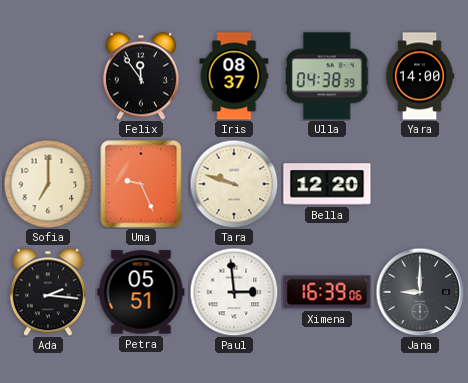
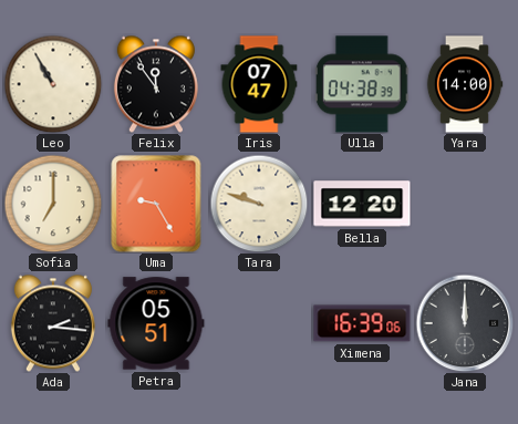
Leo: none -> 10:55 (53, 84)
Iris: 08:37 -> 07:47 (259, 84)
Uma: 9:26 -> 9:25 (156, 204)
Paul: 2:59 -> none (234, 292)
Jana: 9:00 -> 12:00 (465, 323)
